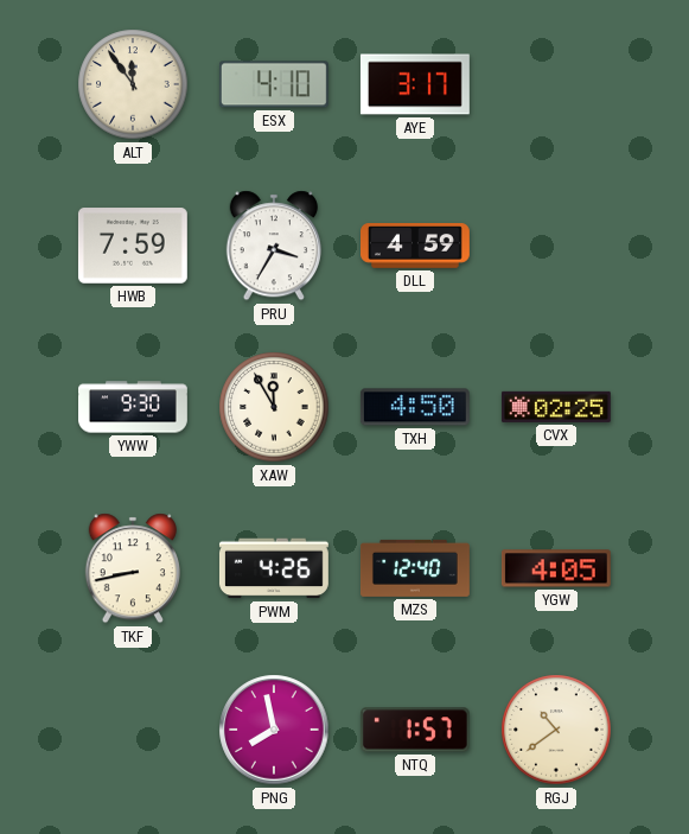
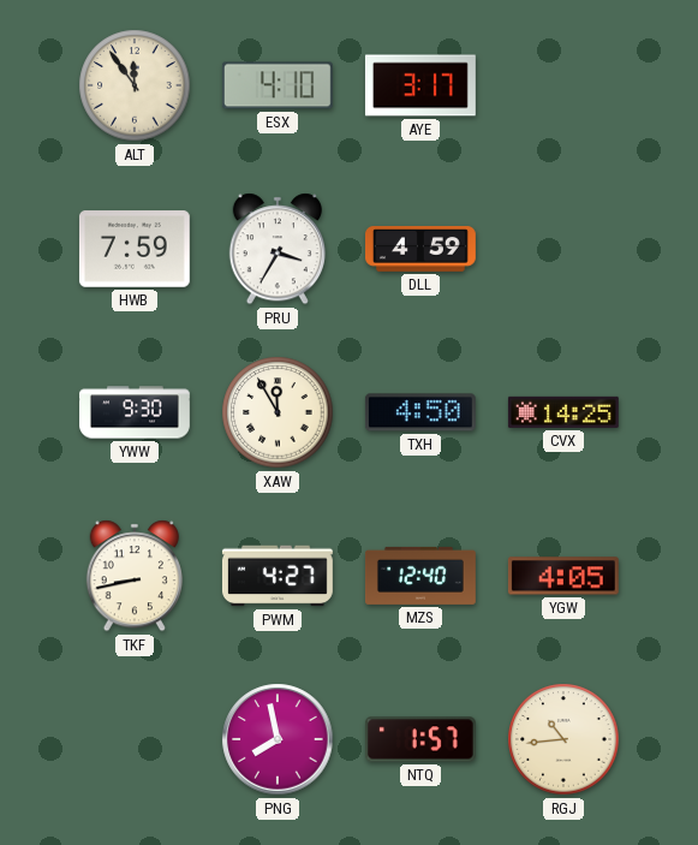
CVX: 02:25 -> 14:25 (563, 412)
PWM: 4:26 -> 4:27 (278, 576)
RGJ: 10:39 -> 10:44 (563, 739)
